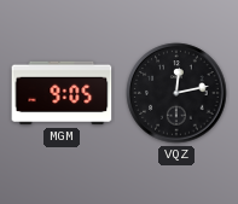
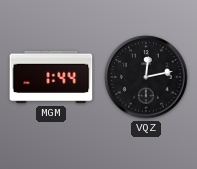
MGM: 9:05 -> 1:44 (51, 77)
